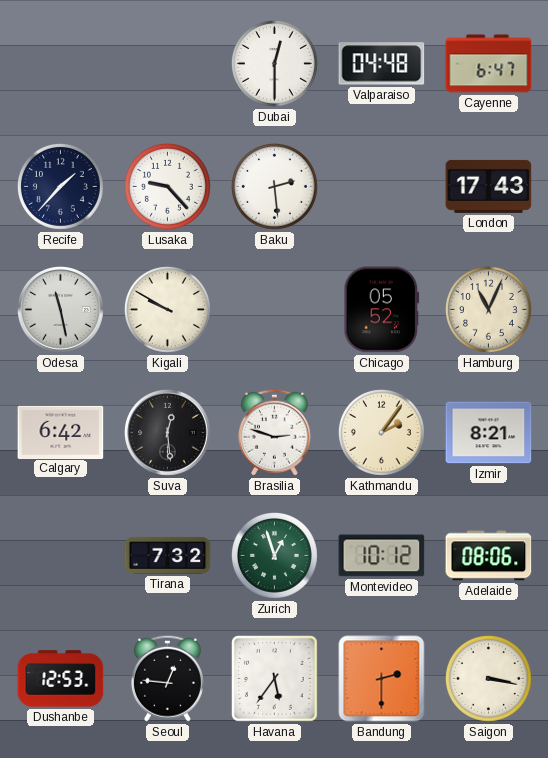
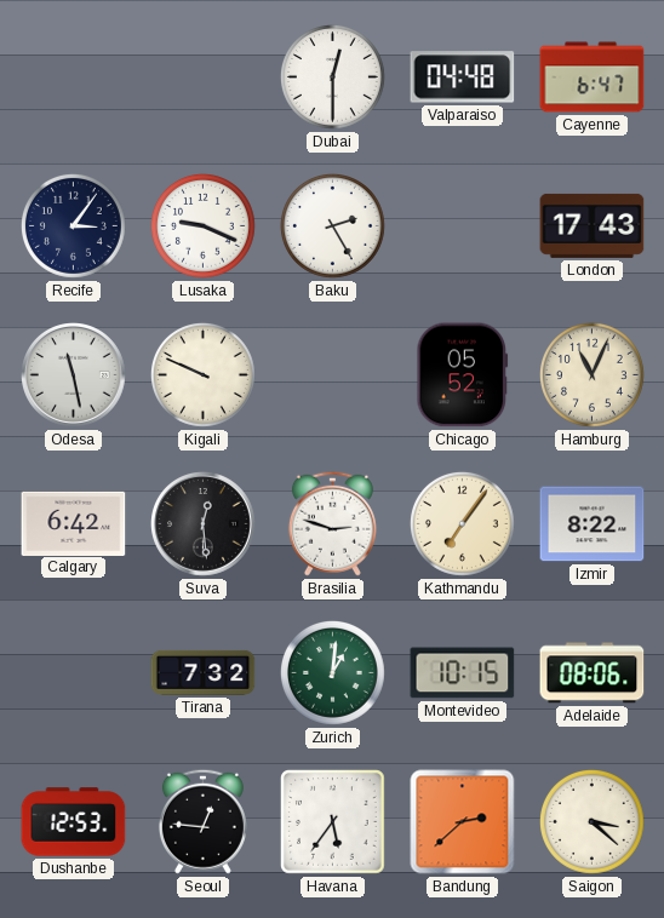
Recife: 1:37 -> 3:06 (73, 225)
Lusaka: 9:23 -> 9:19 (202, 225)
Baku: 2:29 -> 2:25 (332, 225)
Kigali: 9:50 -> 9:49 (202, 374)
Kathmandu: 2:06 -> 7:06 (462, 523)
Izmir: 8:21 -> 8:22 (593, 524)
Zurich: 12:57 -> 1:01 (332, 672)
Montevideo: 10:12 -> 10:15 (463, 673)
Bandung: 2:30 -> 2:38 (463, 822)
Saigon: 3:17 -> 3:22 (591, 821)
